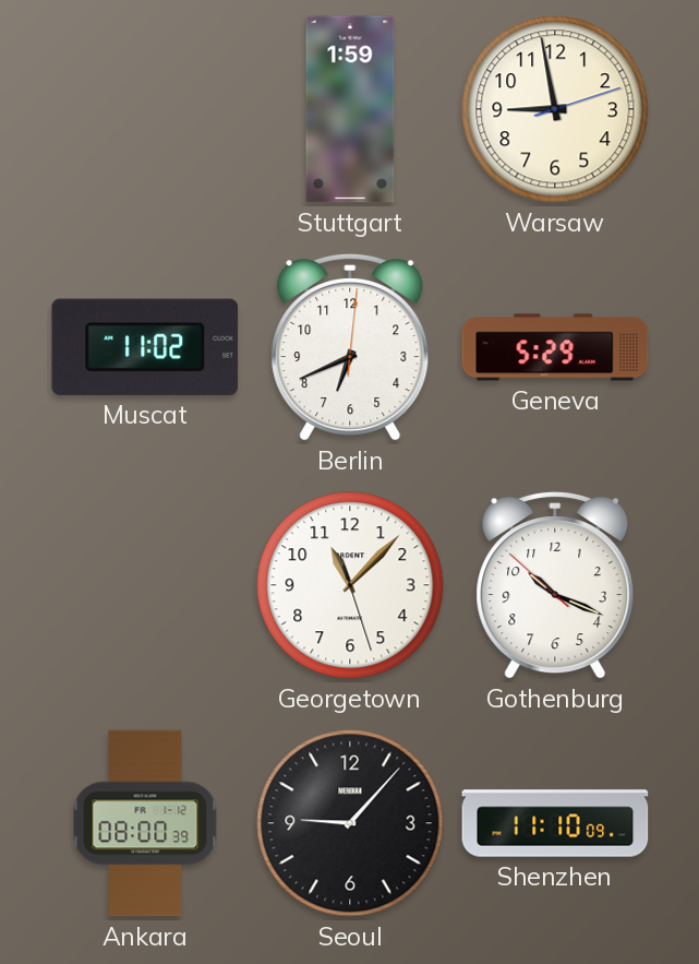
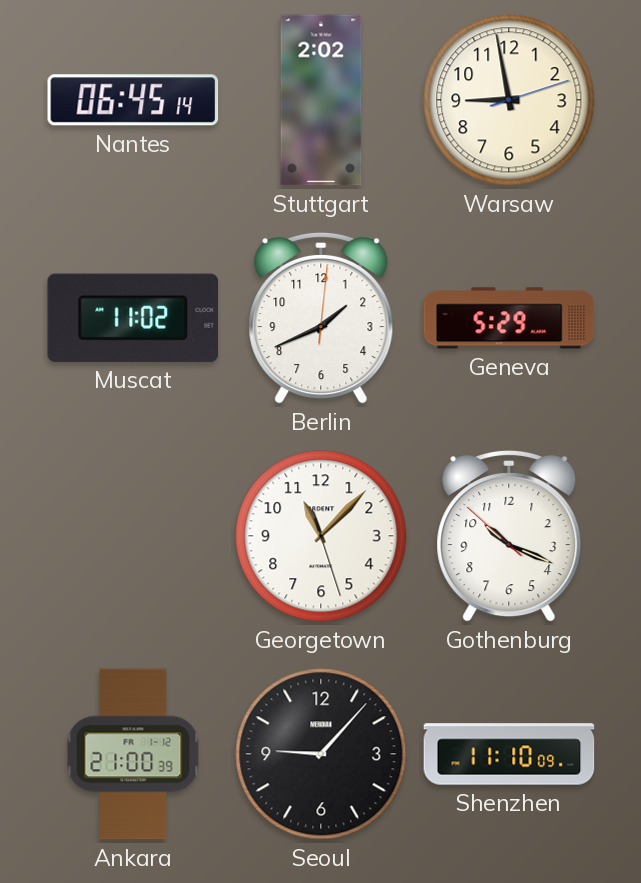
Nantes: none -> 06:45 (133, 100)
Stuttgart: 1:59 -> 2:02 (321, 100)
Berlin: 6:41 -> 1:41 (321, 318)
Ankara: 08:00 -> 21:00 (133, 754)
